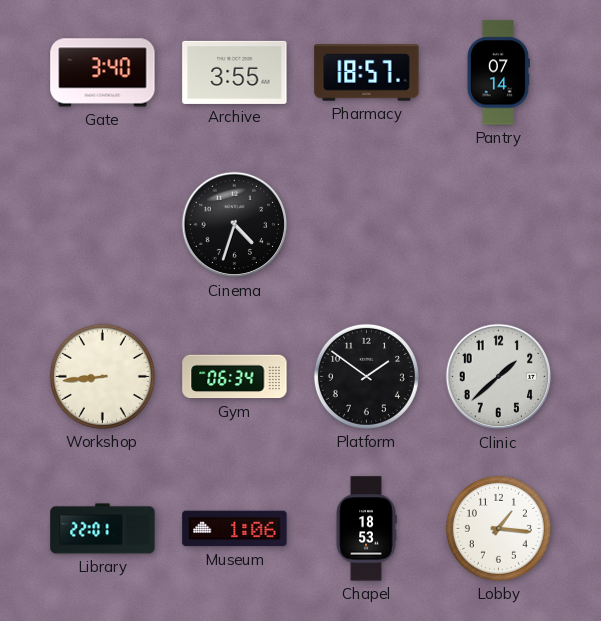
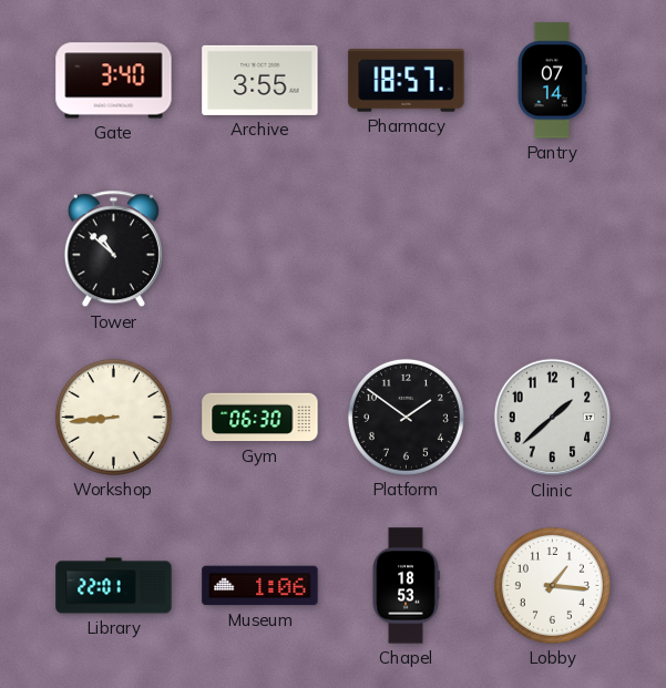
Tower: none -> 10:52 (113, 249)
Cinema: 4:33 -> none (235, 225)
Gym: 06:34 -> 06:30 (260, 418)
